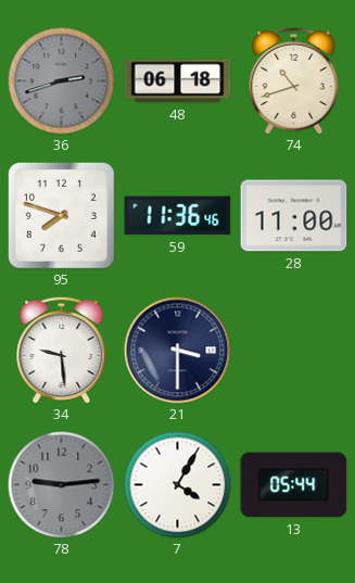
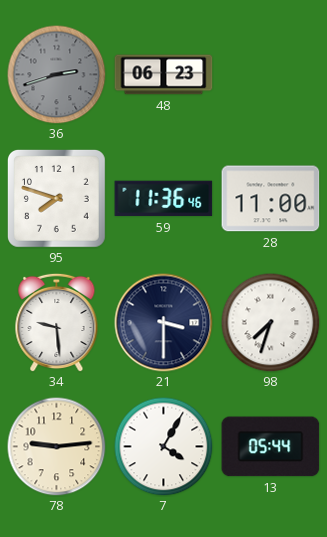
48: 06:18 -> 06:23 (164, 75)
74: 10:42 -> none (294, 80)
98: none -> 7:33 (271, 323)
78 dial: grey -> cream (57, 447)
